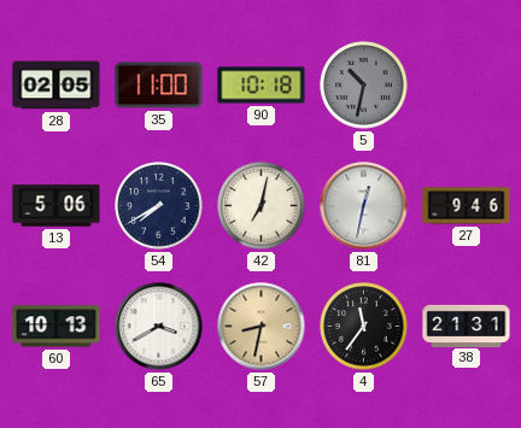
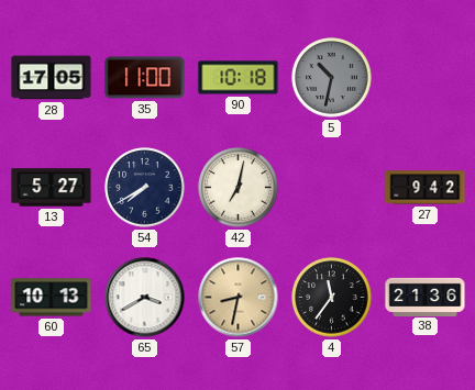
28: 02:05 -> 17:05 (52, 78)
13: 5:06 -> 5:27 (52, 188)
81: 12:32 -> none (364, 206)
27: 9:46 -> 9:42 (426, 188)
38: 21:31 -> 21:36 (426, 297)
